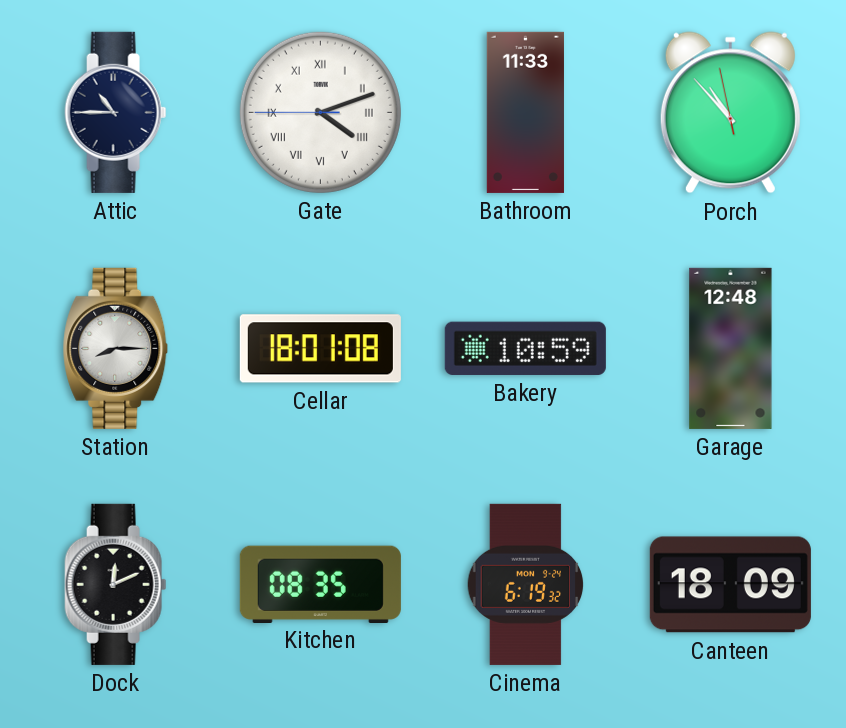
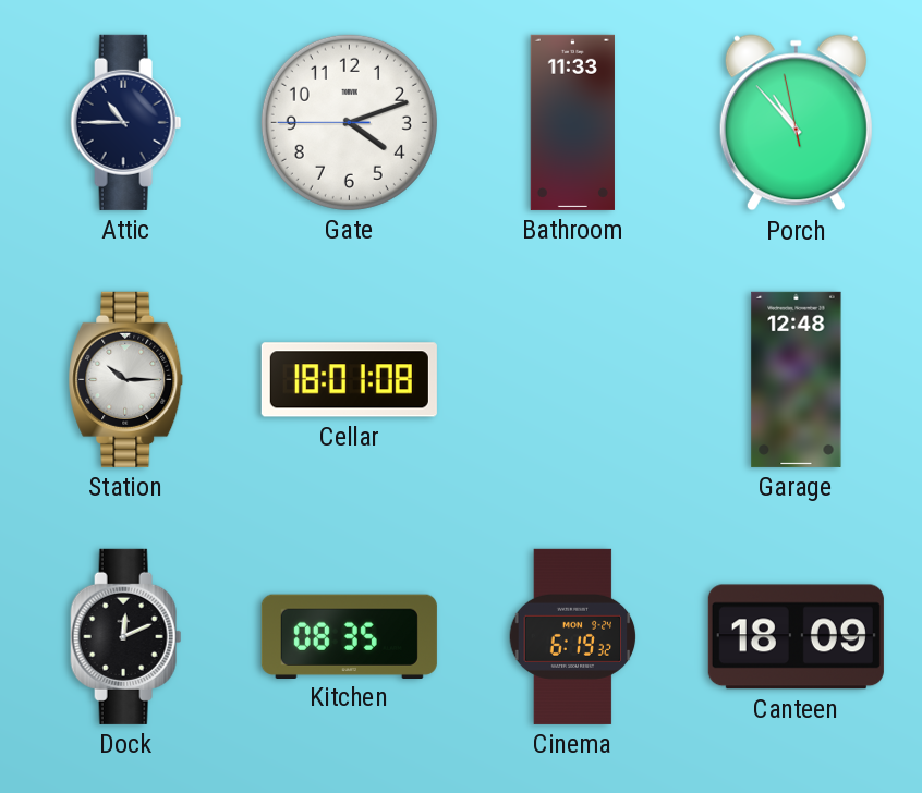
Gate numerals: Roman -> Arabic (349, 122)
Station: 8:15 -> 10:15 (126, 379)
Bakery: 10:59 -> none (525, 348)
